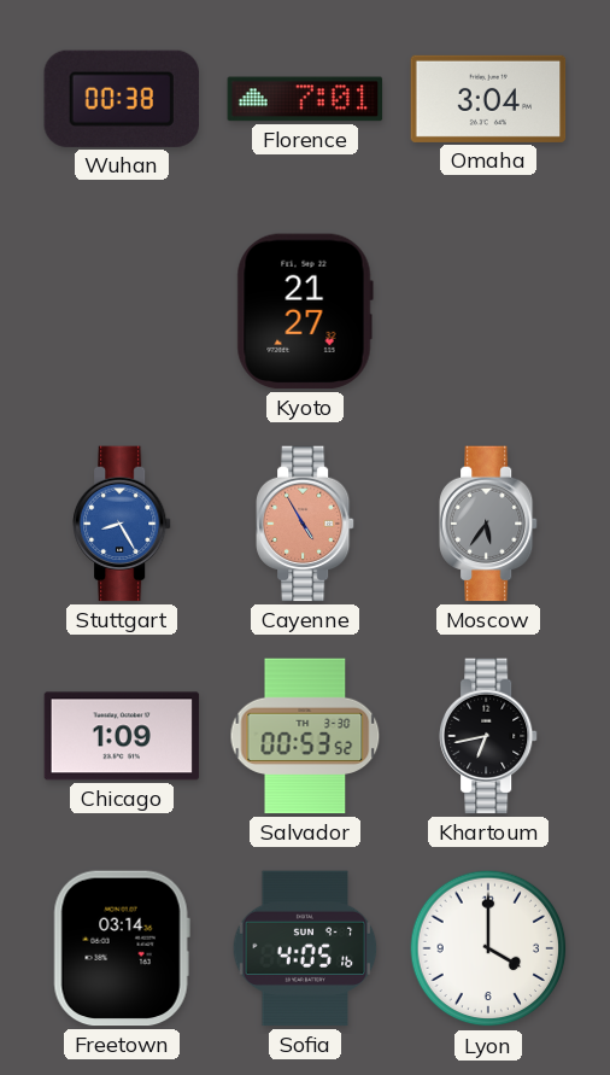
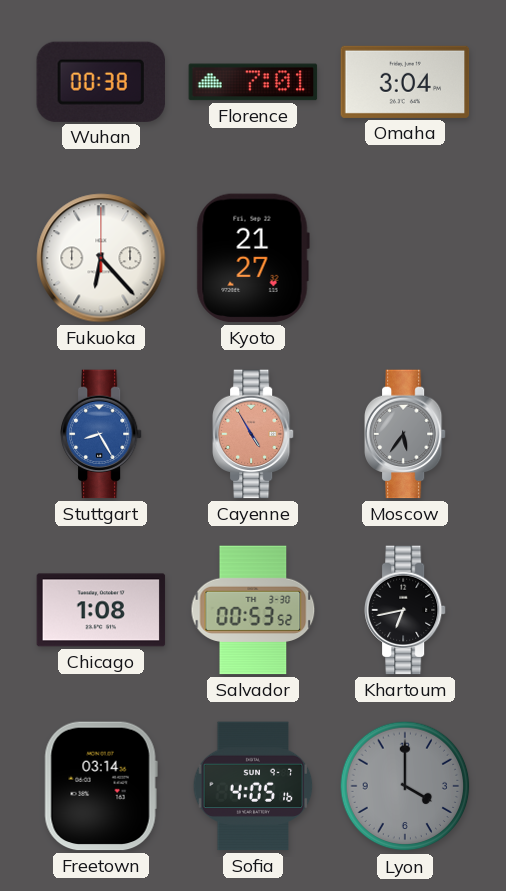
Fukuoka: none -> 6:23 (101, 258)
Chicago: 1:09 -> 1:08 (101, 610)
Lyon dial: white -> grey (405, 786)
